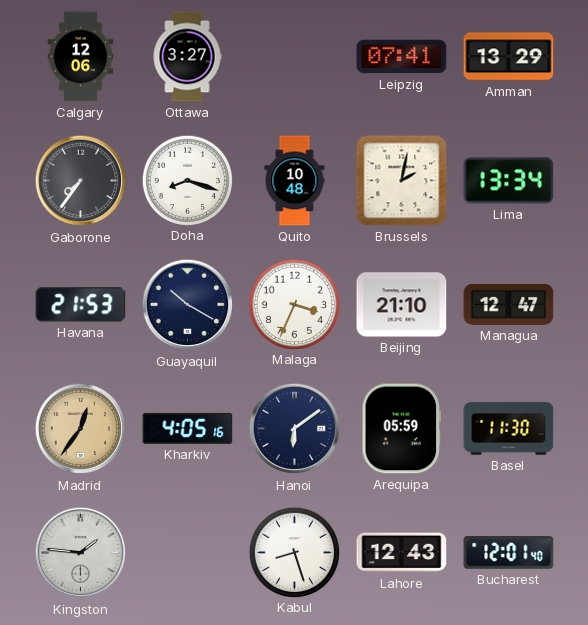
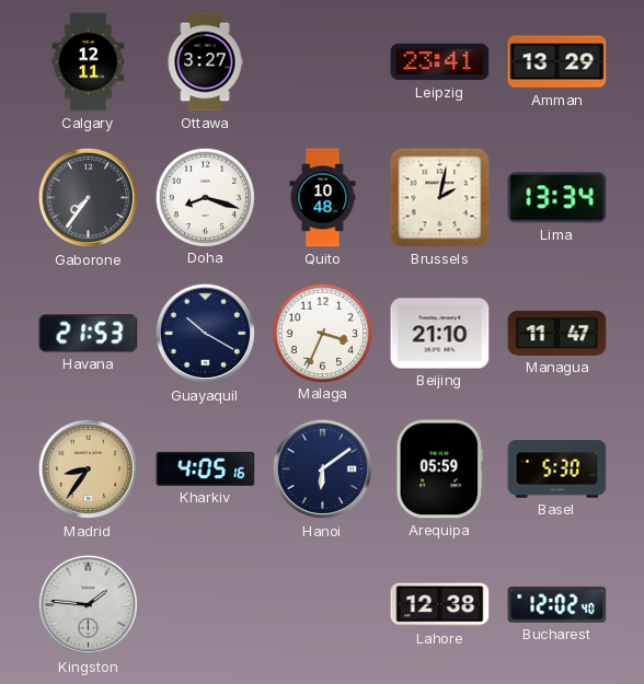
Calgary: 12:06 -> 12:11 (89, 62)
Leipzig: 07:41 -> 23:41 (440, 62)
Managua: 12:47 -> 11:47 (557, 333)
Madrid: 12:36 -> 8:36 (89, 469)
Basel: 11:30 -> 5:30 (557, 469)
Kabul: 8:27 -> none (294, 552)
Lahore: 12:43 -> 12:38 (440, 605)
Bucharest: 12:01 -> 12:02 (557, 605)
